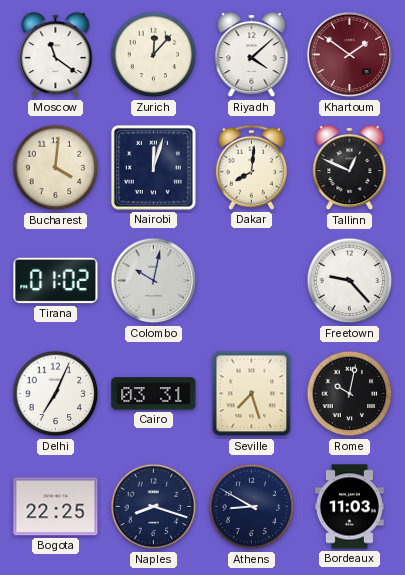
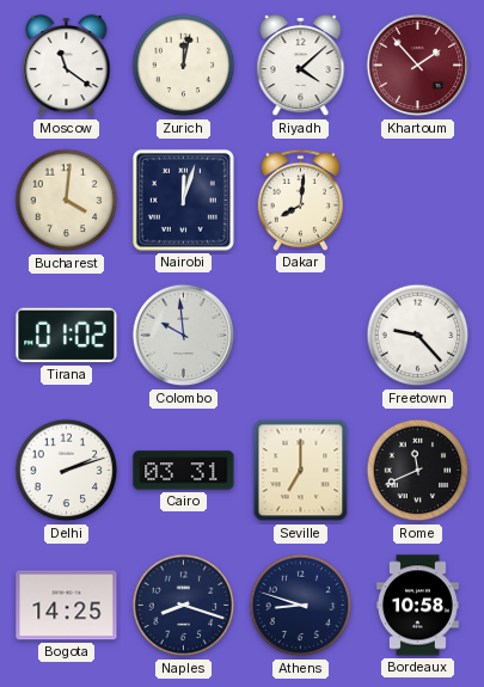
Zurich: 12:07 -> 12:02 (184, 66)
Khartoum: 1:51 -> 1:53 (418, 66)
Tallinn: 12:49 -> none (350, 168)
Colombo: 10:02 -> 9:59 (184, 336)
Delhi: 7:04 -> 2:12 (67, 471)
Seville: 7:27 -> 7:00 (301, 471)
Rome: 10:02 -> 11:41 (418, 471)
Bogota: 22:25 -> 14:25 (67, 606)
Athens: 8:50 -> 8:48 (301, 606)
Bordeaux: 11:03 -> 10:58 (417, 606)
